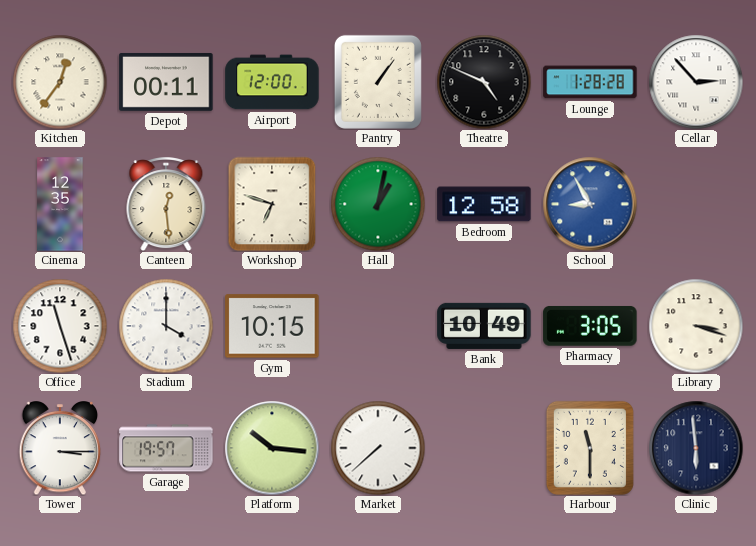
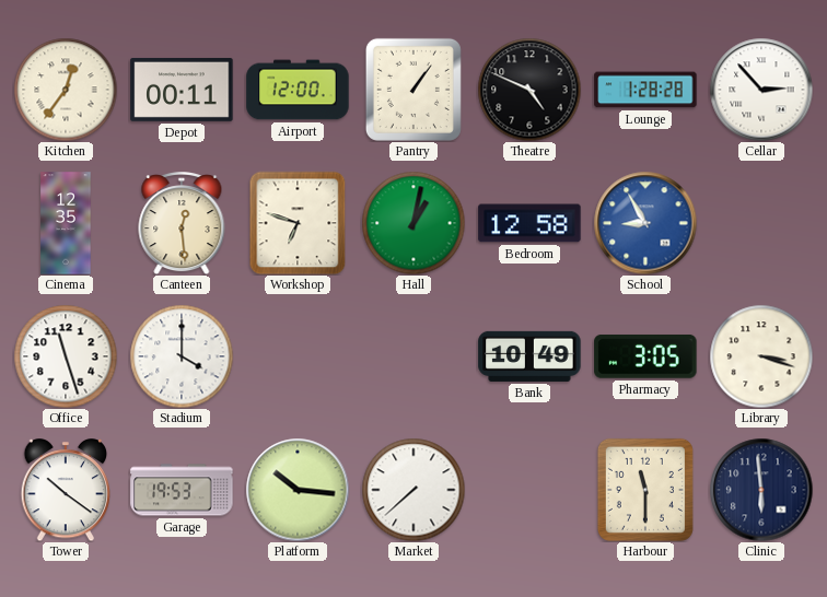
Gym: 10:15 -> none (272, 326)
Tower: 3:15 -> 10:21 (66, 491)
Garage: 19:57 -> 19:53 (182, 490)
